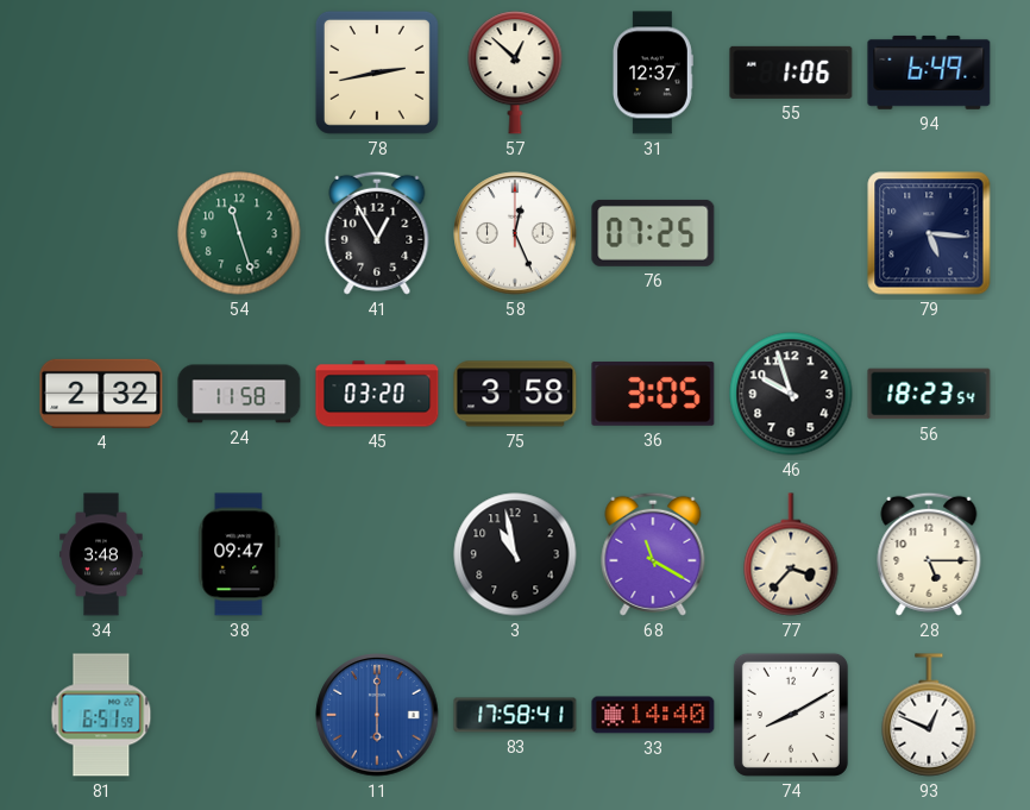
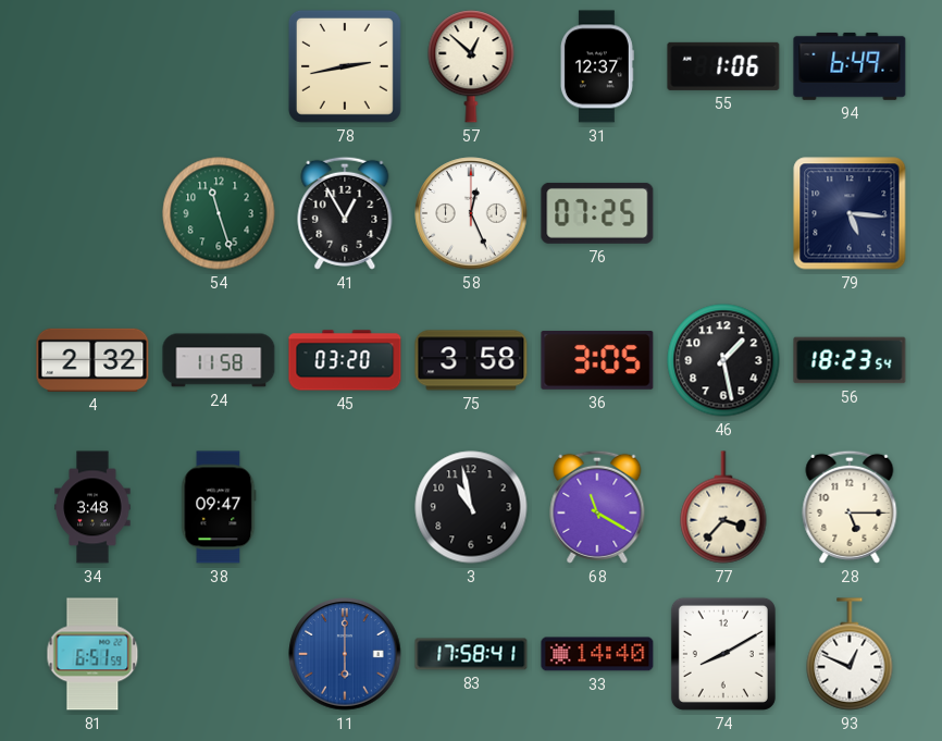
46: 9:57 -> 1:28 (723, 360)
